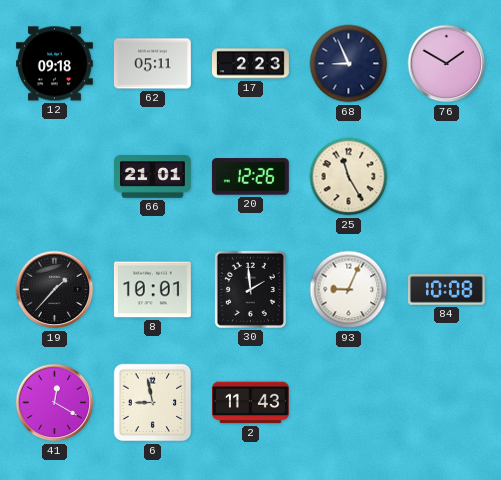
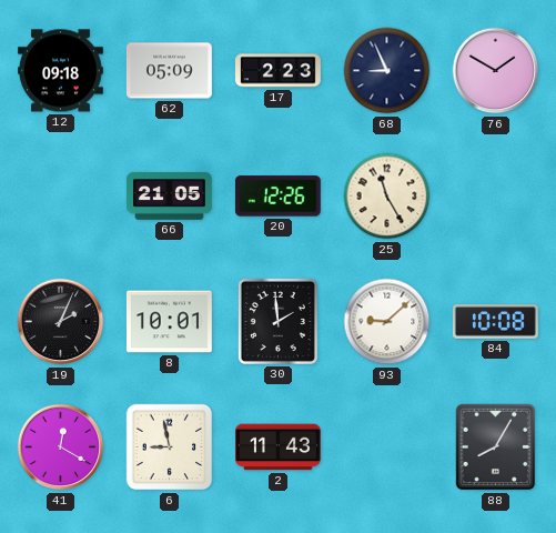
62: 05:11 -> 05:09 (169, 71)
66: 21:01 -> 21:05 (170, 197)
19: 1:37 -> 2:04 (61, 322)
93: 9:04 -> 9:08 (387, 322)
88: none -> 8:05 (496, 447)
